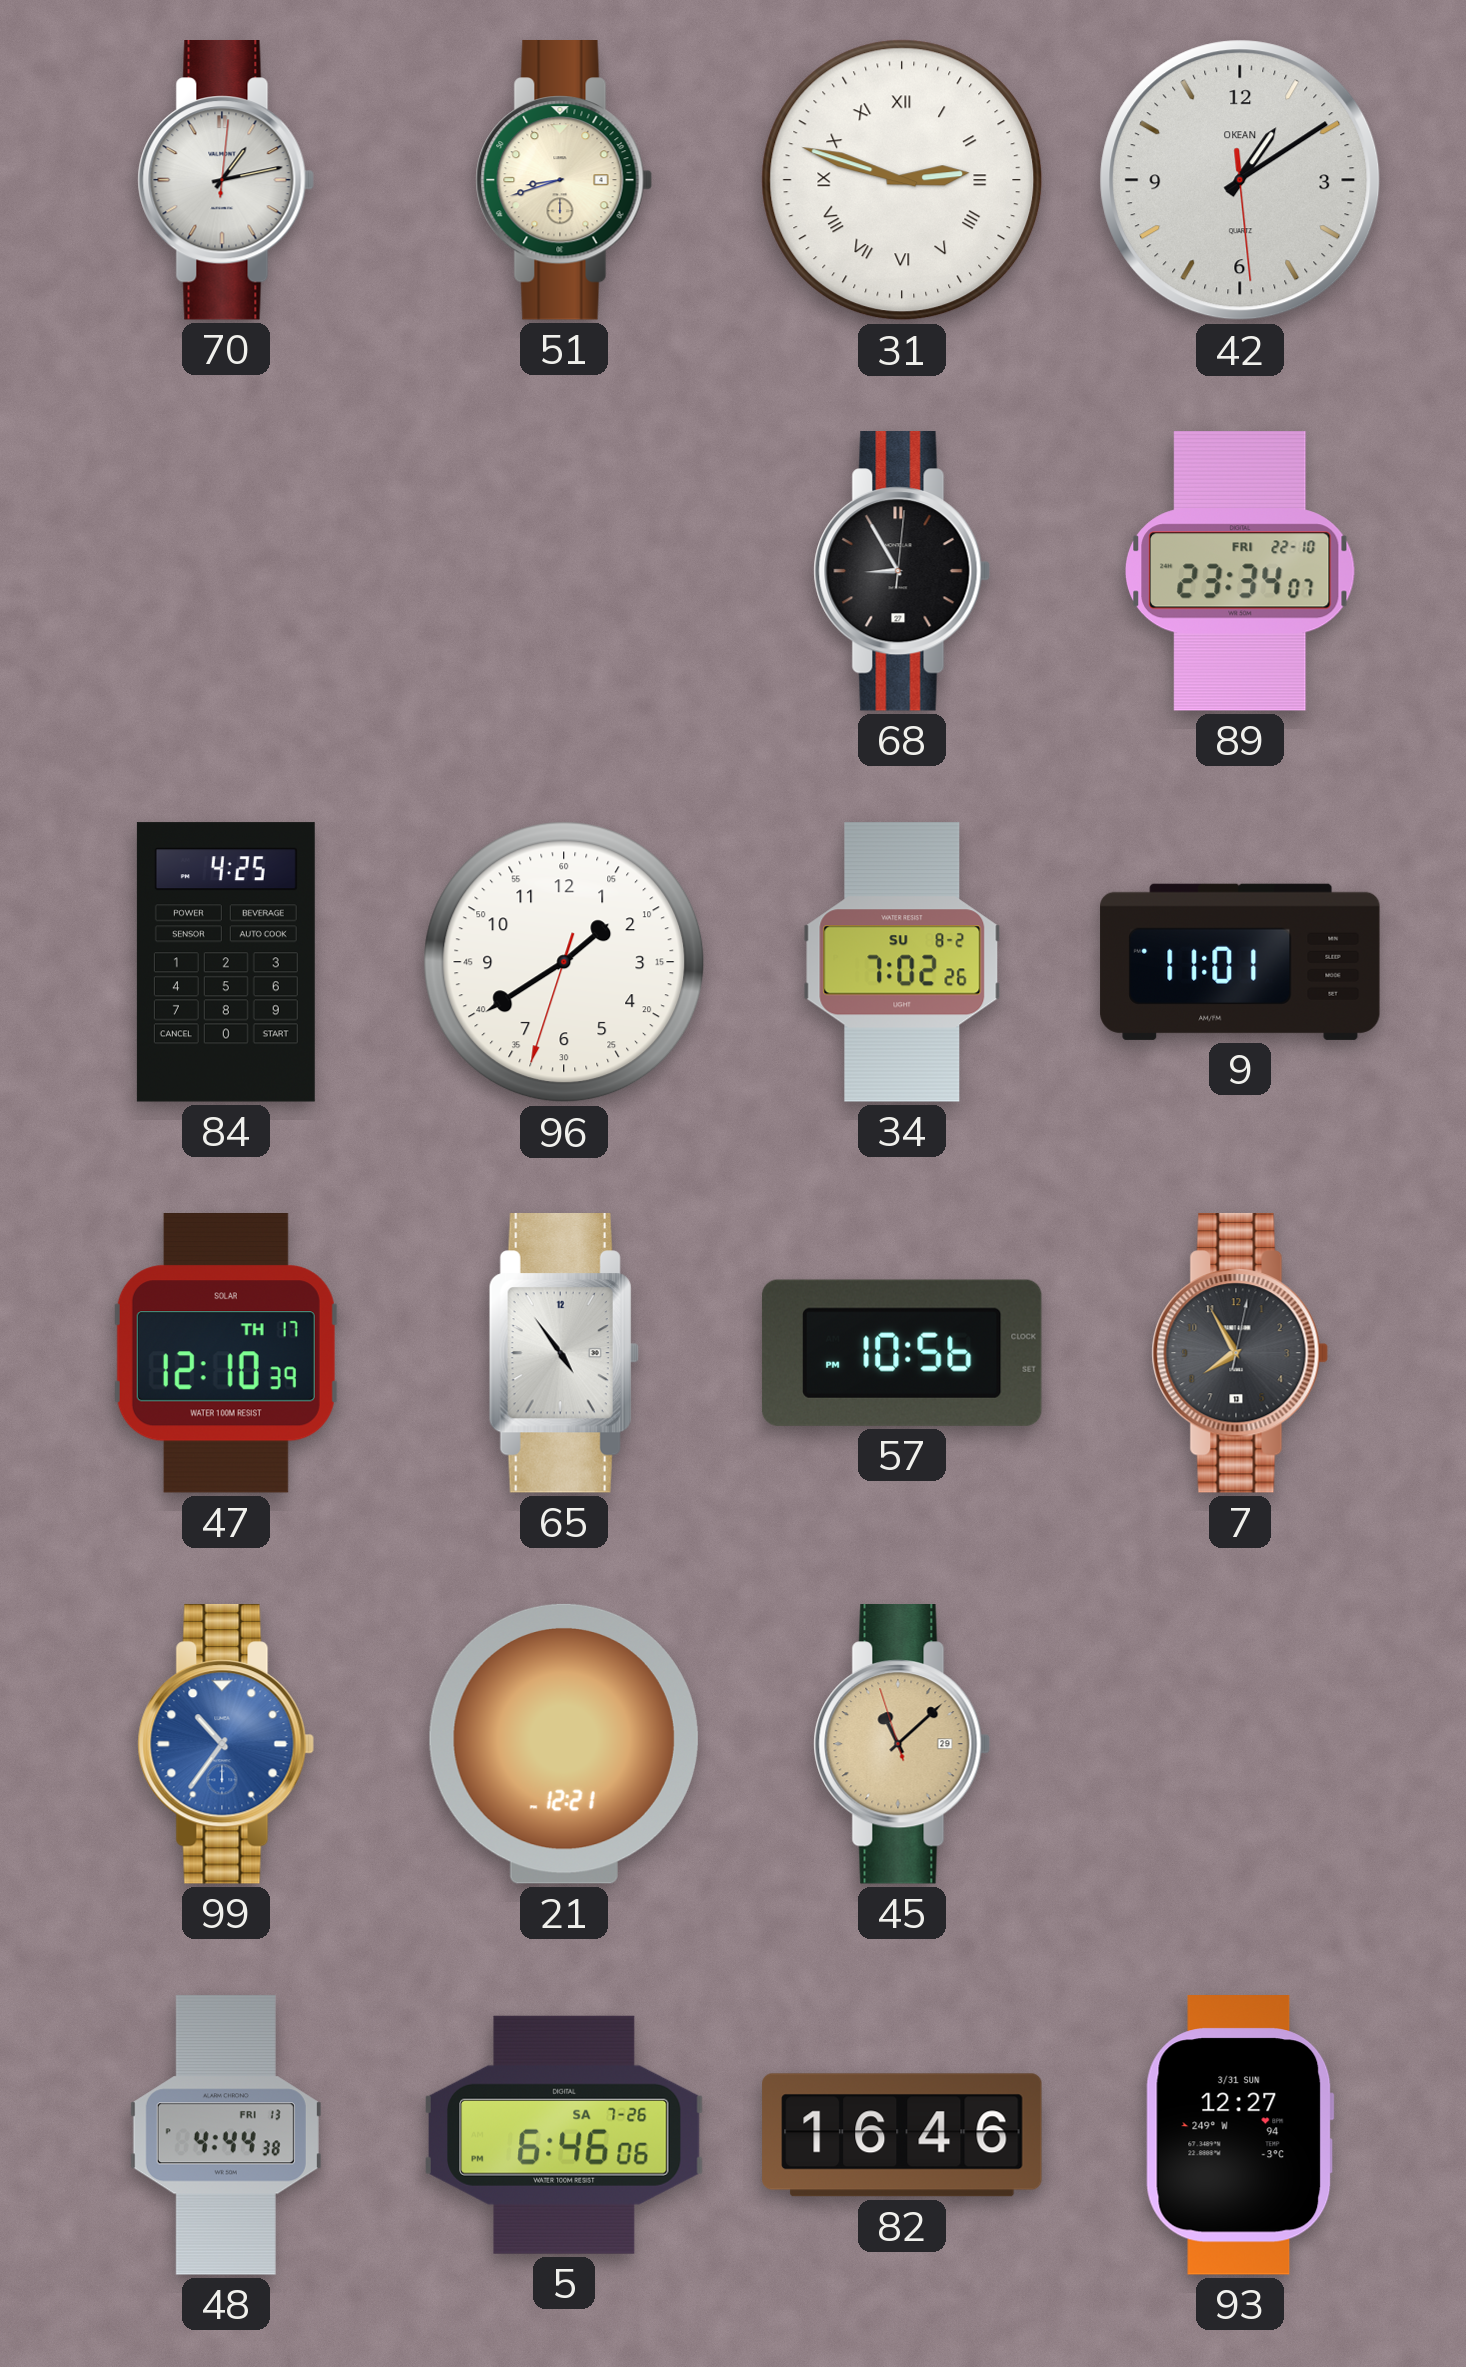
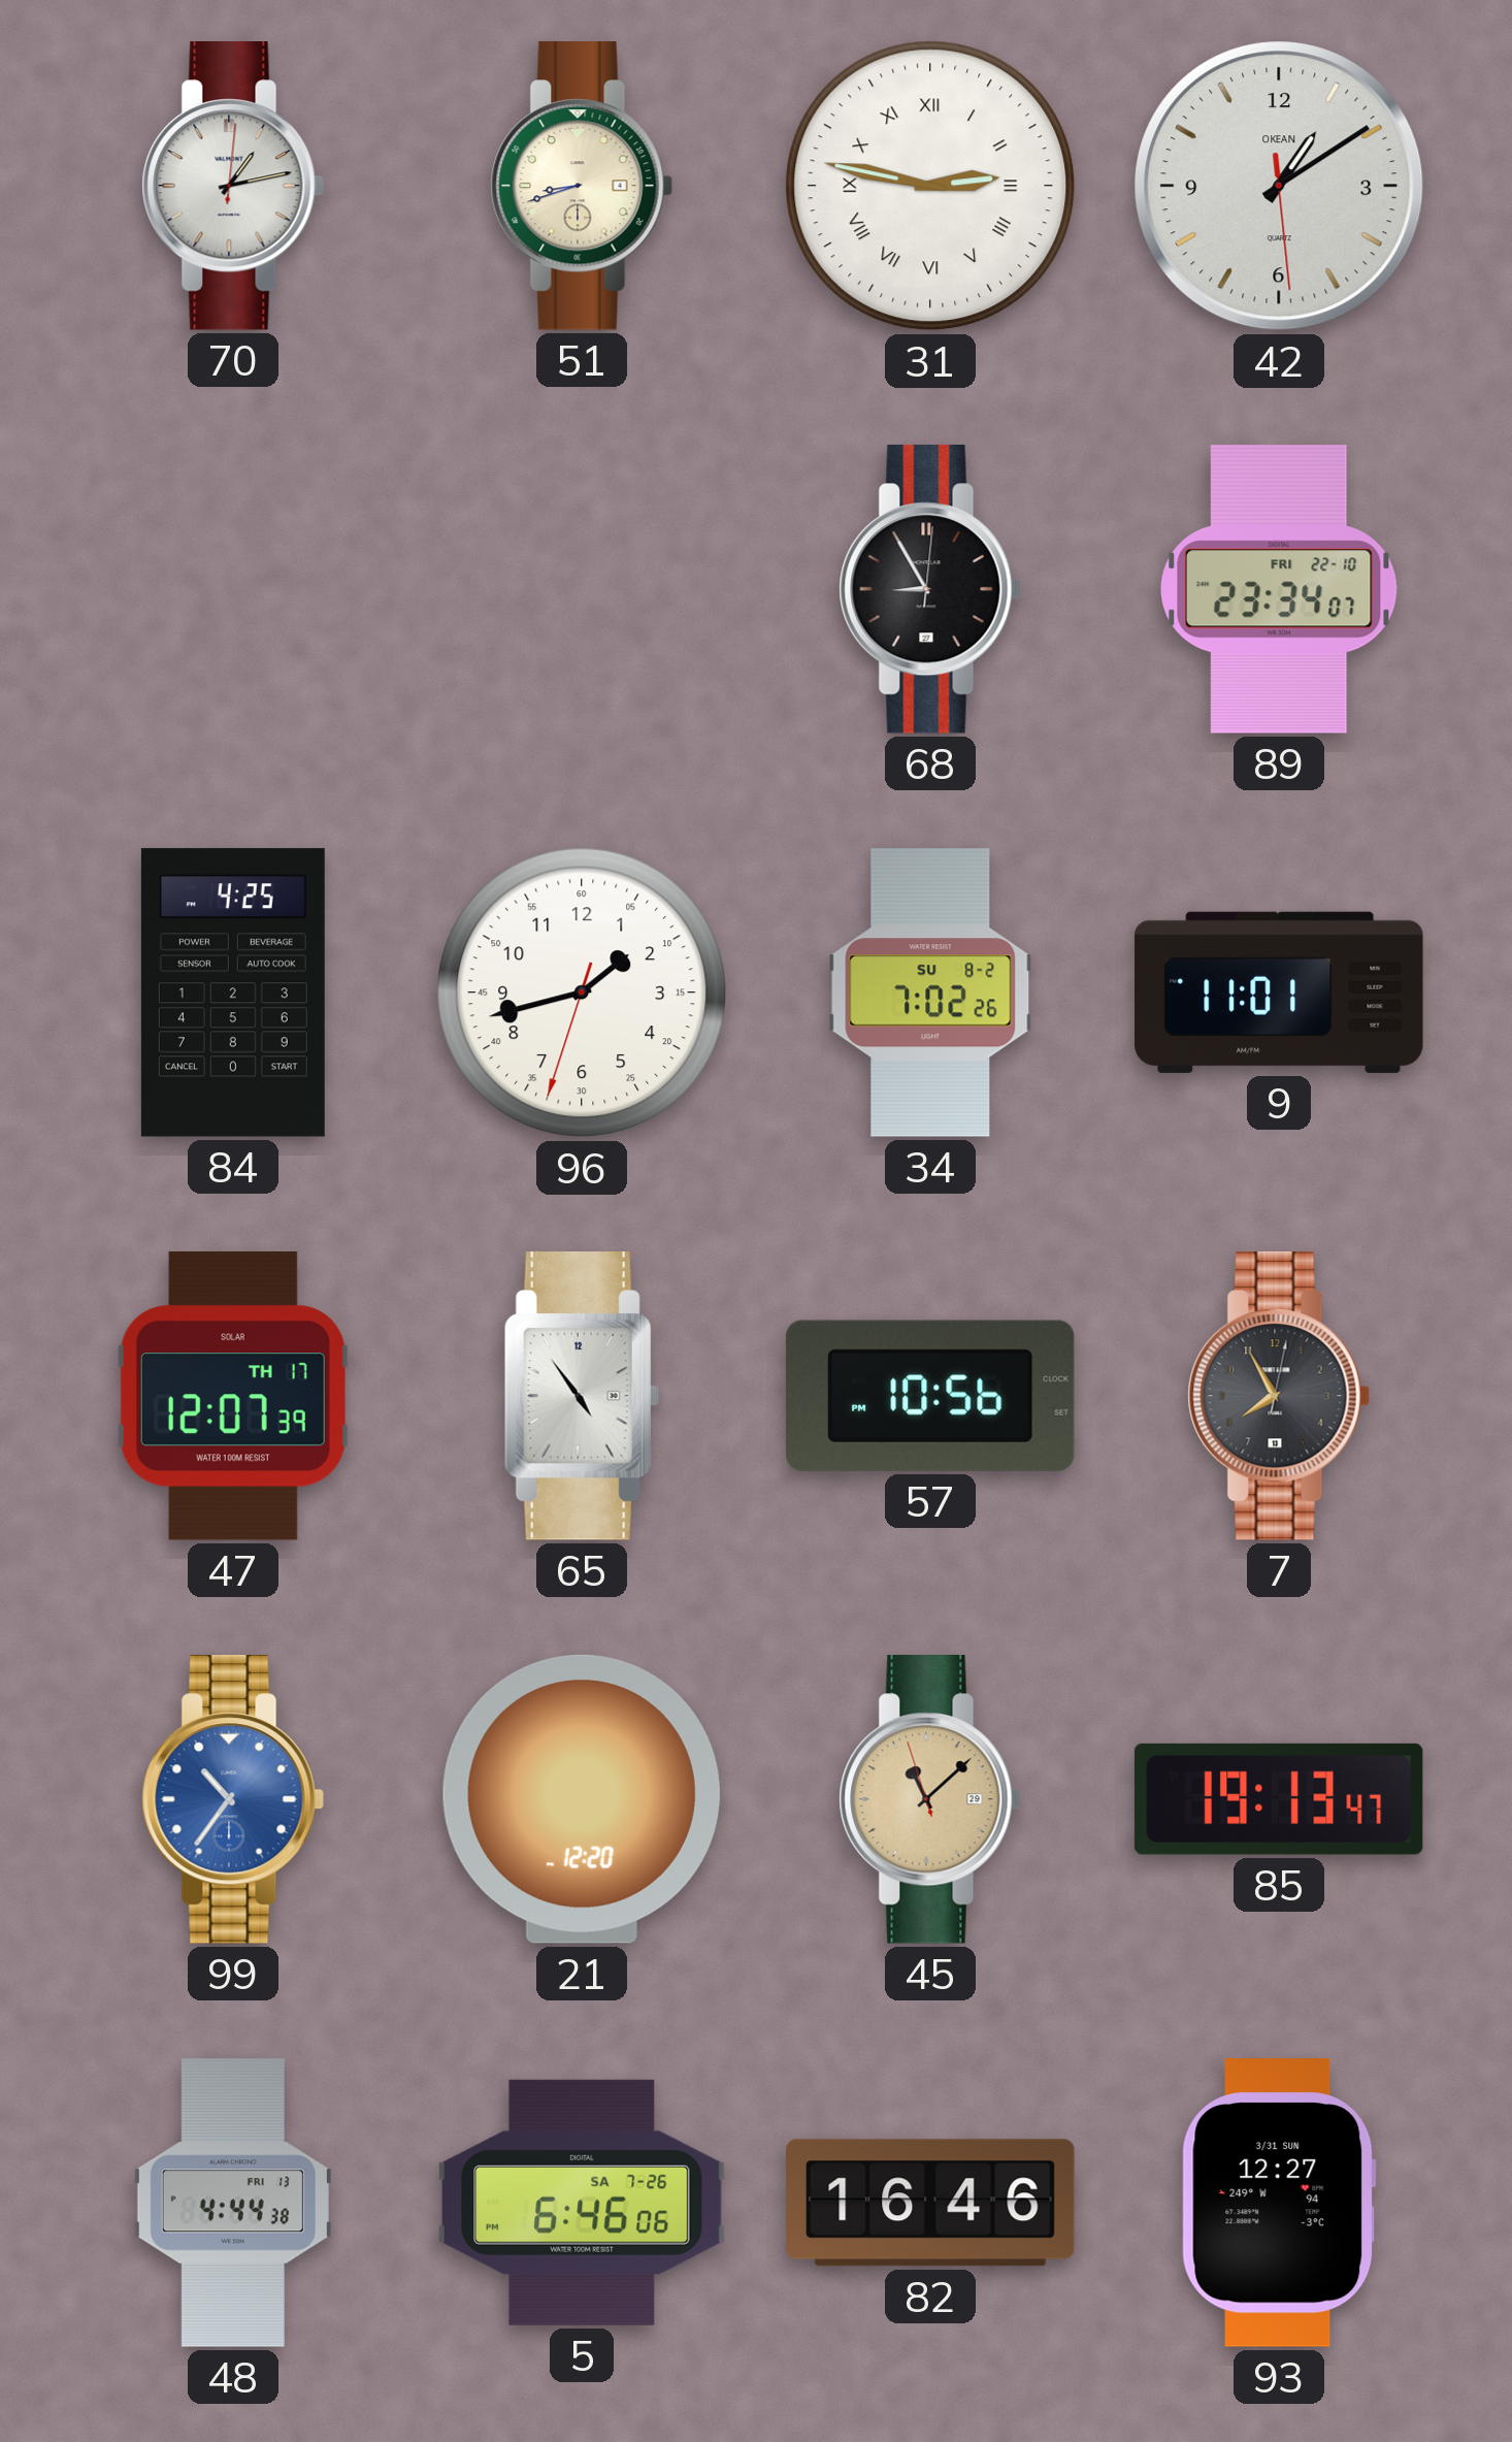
31: 2:48 -> 2:47 (930, 186)
96: 1:39 -> 1:42 (582, 992)
47: 12:10 -> 12:07 (233, 1397)
21: 12:21 -> 12:20 (582, 1799)
85: none -> 19:13 (1279, 1799)
